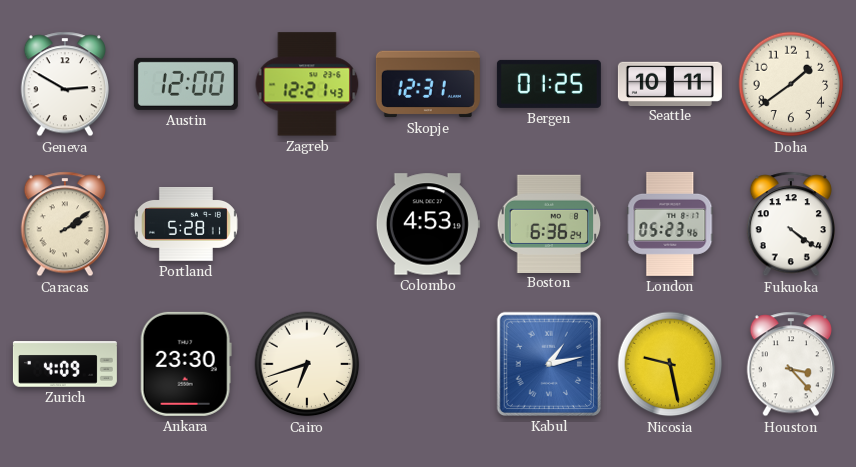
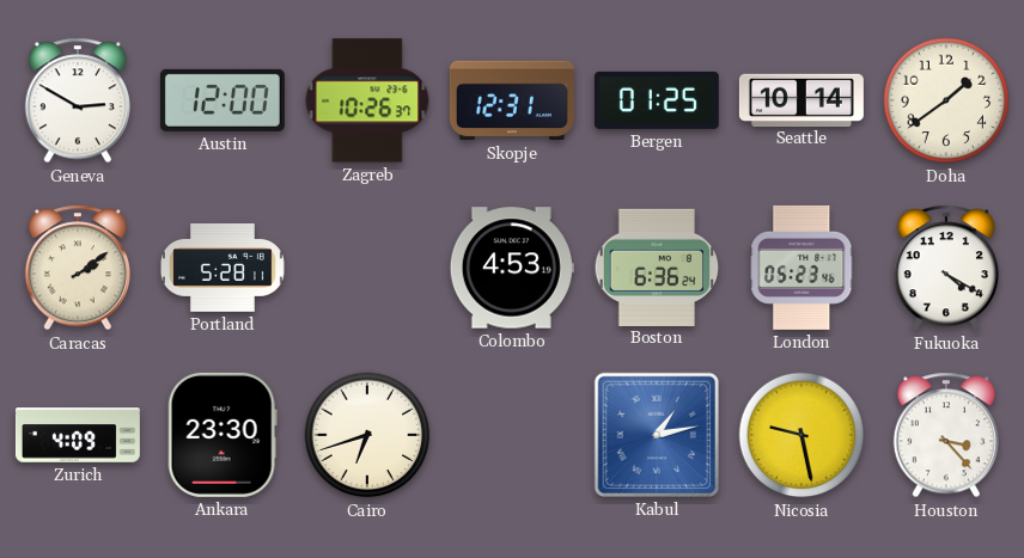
Zagreb: 12:21 -> 10:26 (367, 100)
Seattle: 10:11 -> 10:14 (801, 99)
Fukuoka: 4:21 -> 4:20 (945, 268)
